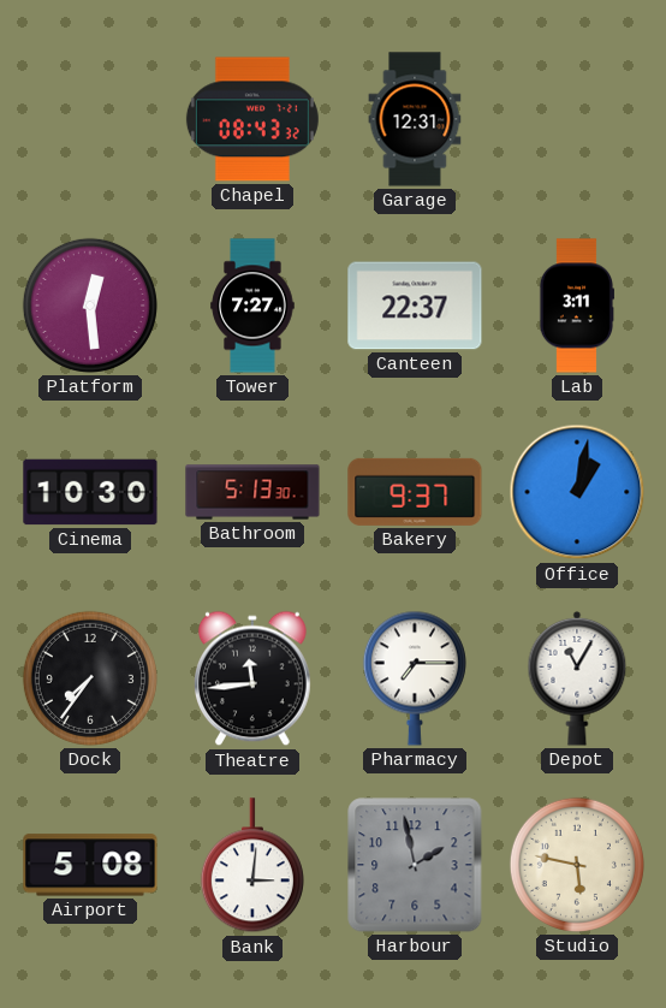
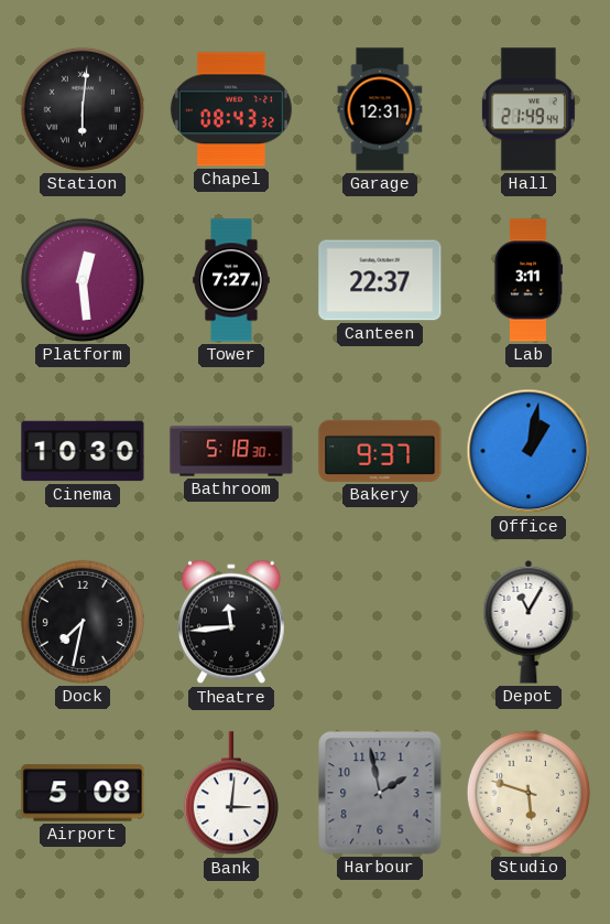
Station: none -> 6:01 (83, 109)
Hall: none -> 21:49 (529, 109)
Bathroom: 5:13 -> 5:18 (231, 451)
Dock: 7:36 -> 7:32 (83, 622)
Pharmacy: 7:15 -> none (415, 678)
Studio: 5:47 -> 5:48 (529, 793)
